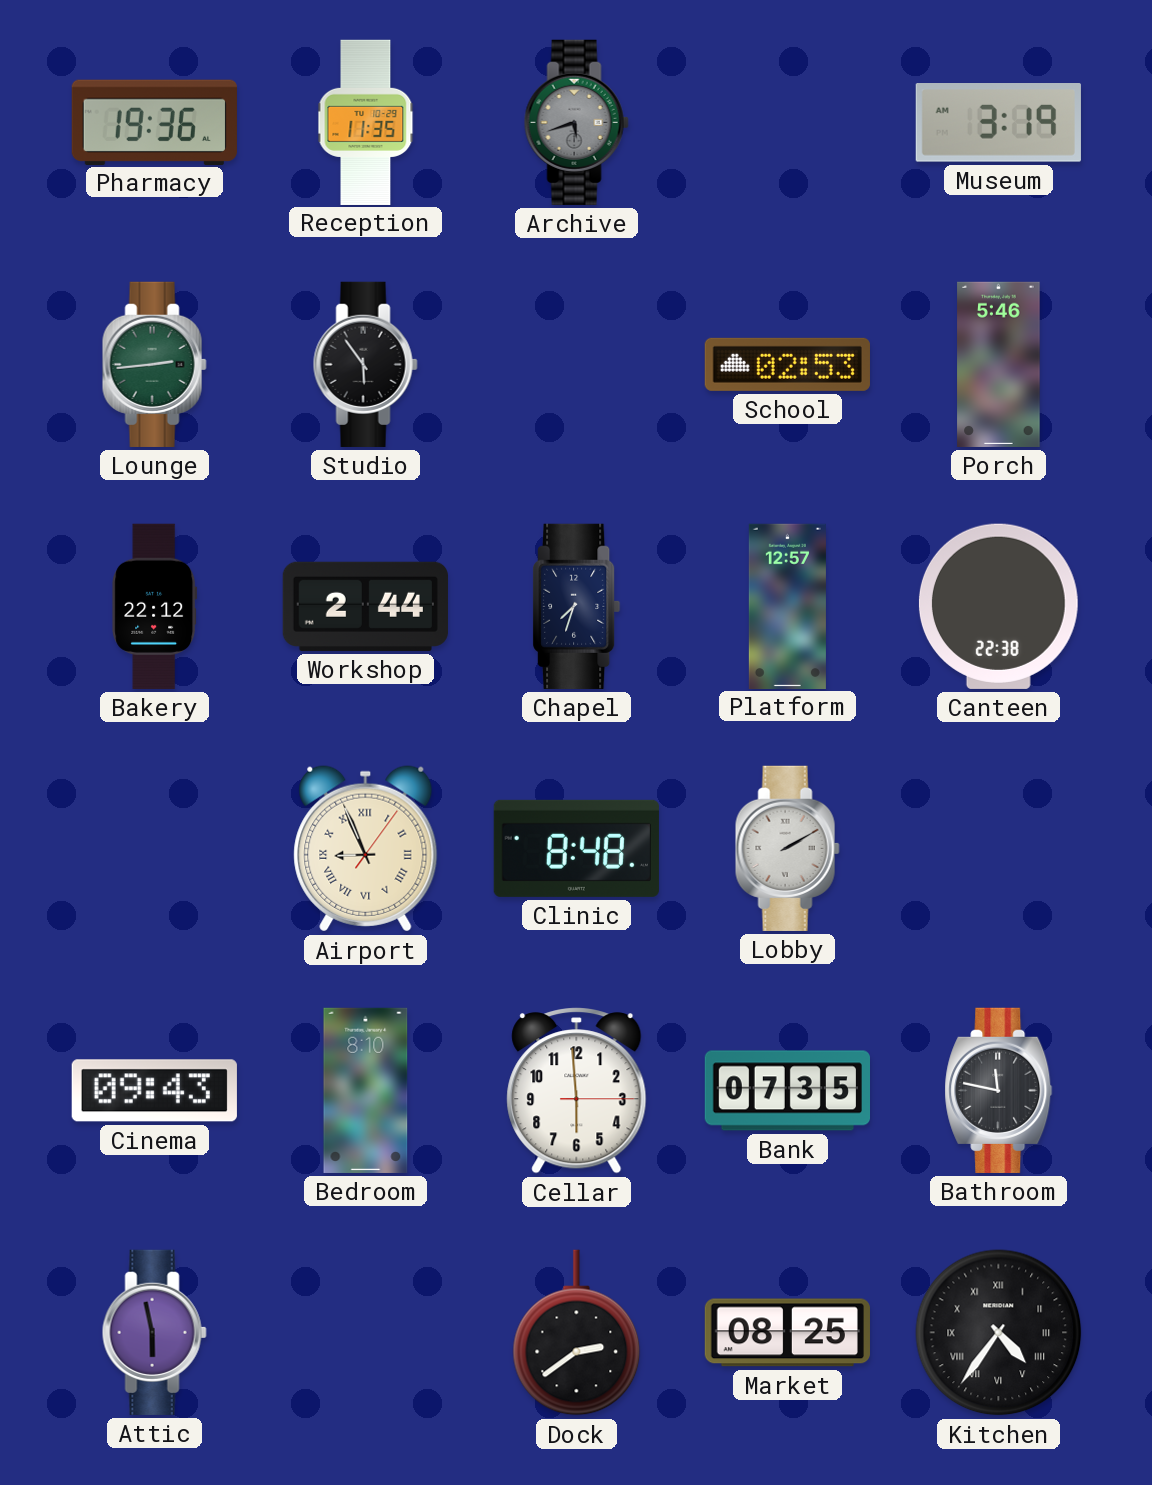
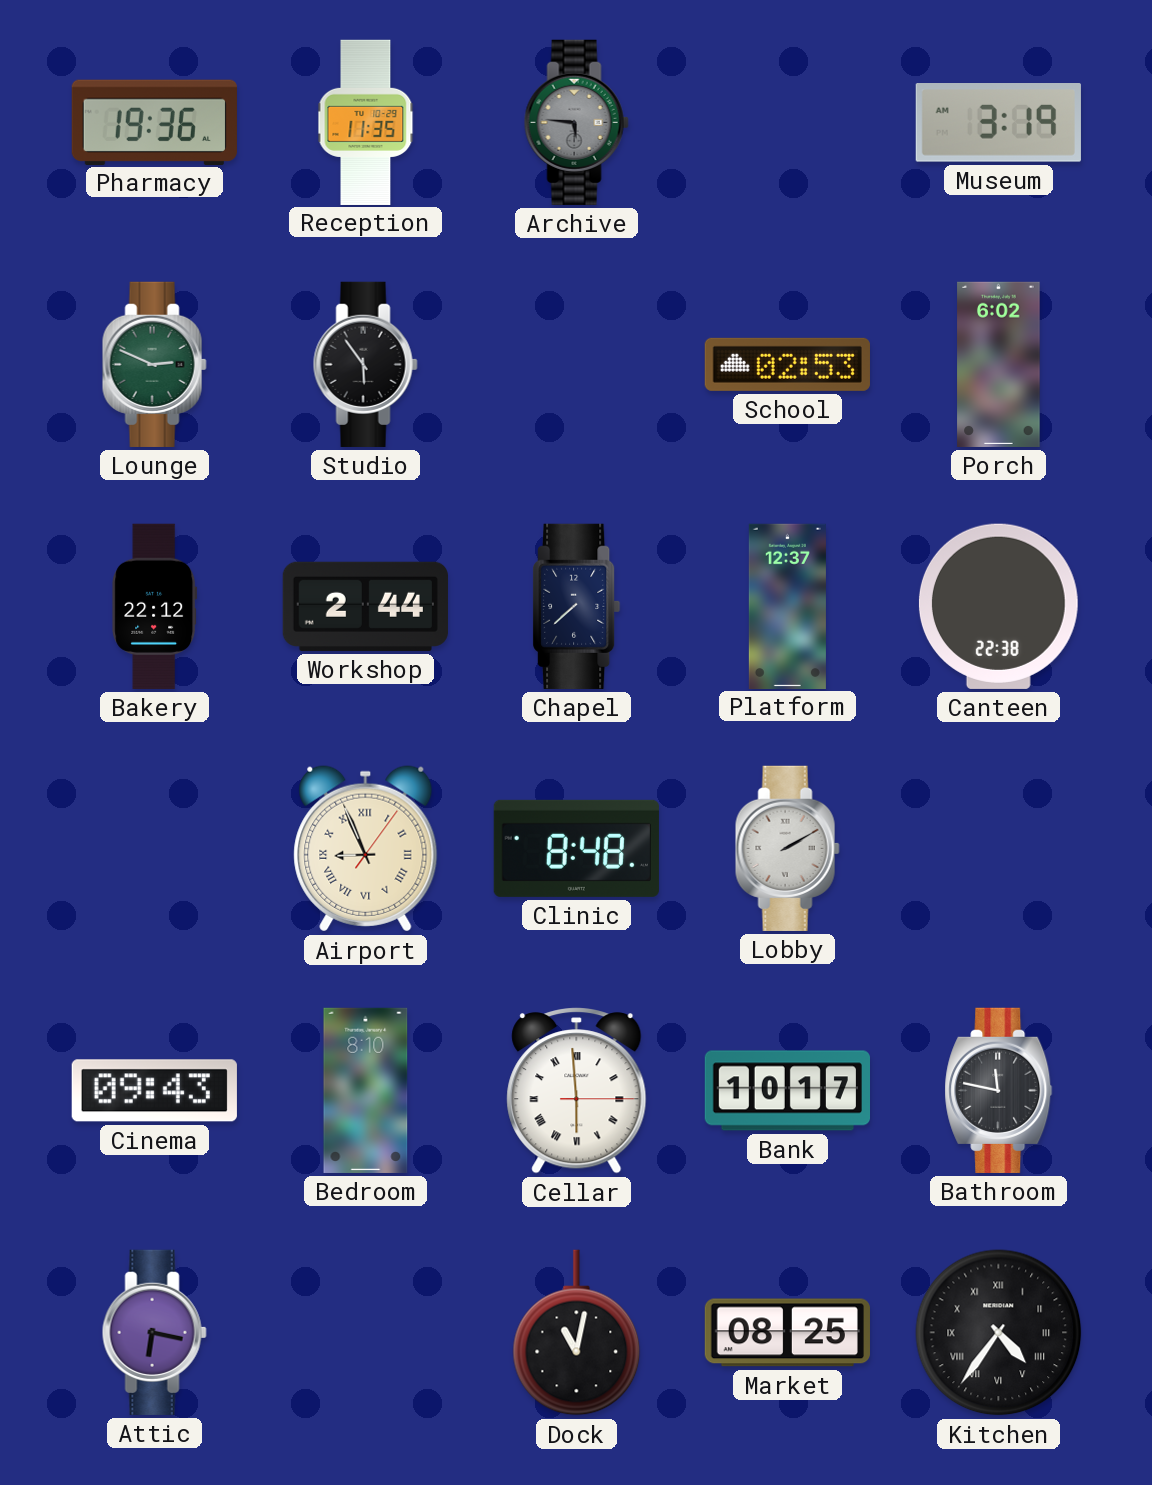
Archive: 5:42 -> 5:46 (576, 122)
Lounge: 2:44 -> 2:49 (154, 364)
Porch: 5:46 -> 6:02 (999, 364)
Chapel: 7:33 -> 7:38 (577, 606)
Platform: 12:57 -> 12:37 (787, 606)
Cellar numerals: Arabic -> Roman (577, 1091)
Bank: 07:35 -> 10:17 (787, 1091)
Attic: 5:58 -> 6:17 (154, 1332)
Dock: 2:39 -> 11:02 (577, 1333)
